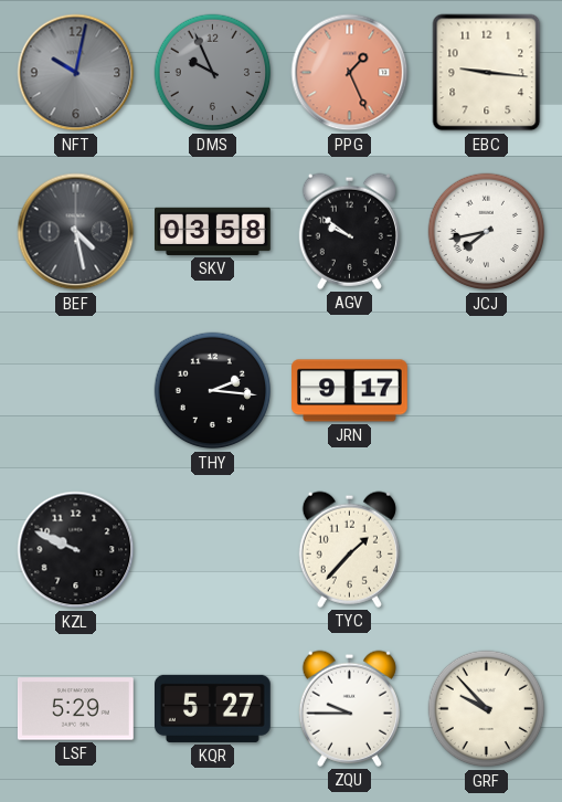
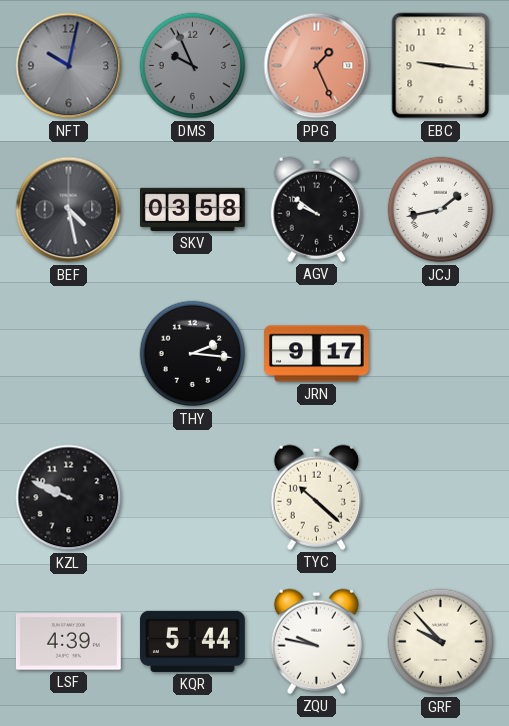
JCJ: 7:43 -> 1:43 (441, 210)
TYC: 1:37 -> 10:22 (316, 497)
LSF: 5:29 -> 4:39 (69, 642)
KQR: 5:27 -> 5:44 (193, 641)
ZQU: 9:45 -> 9:47 (316, 641)
